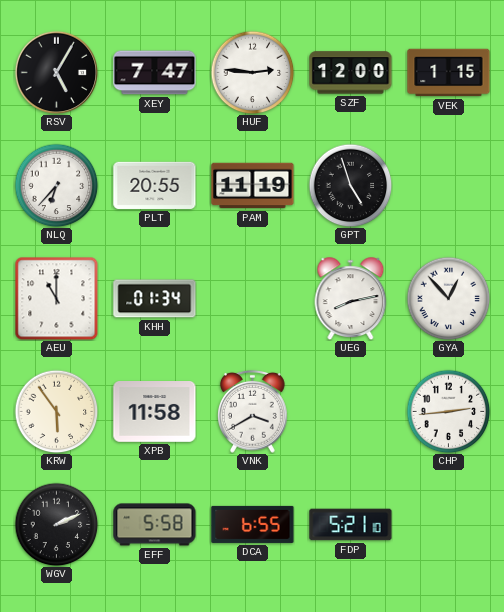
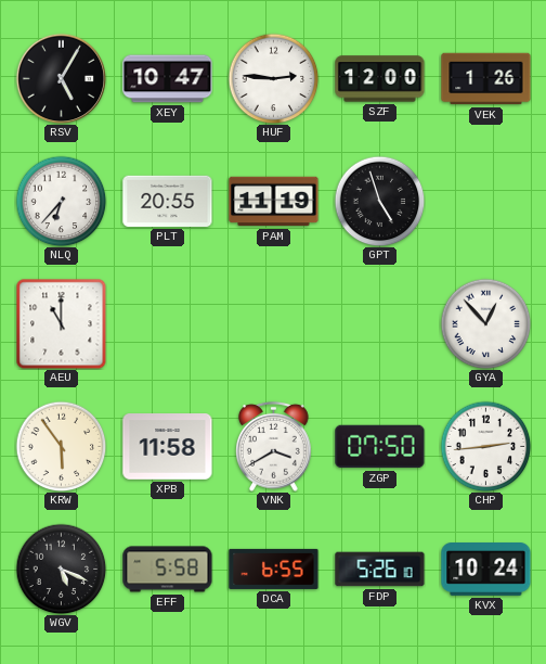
XEY: 7:47 -> 10:47 (168, 79)
VEK: 1:15 -> 1:26 (486, 79)
KHH: 01:34 -> none (155, 299)
UEG: 8:13 -> none (351, 298)
ZGP: none -> 07:50 (380, 447)
WGV: 2:11 -> 5:19 (61, 569)
FDP: 5:21 -> 5:26 (380, 570)
KVX: none -> 10:24 (486, 570)
